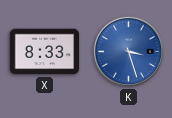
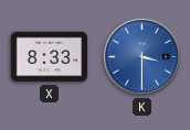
K: 3:27 -> 3:30 (141, 56)
